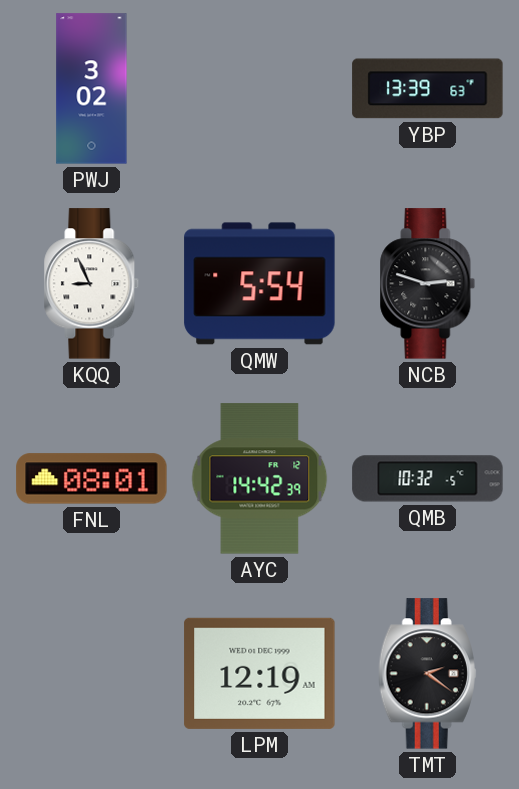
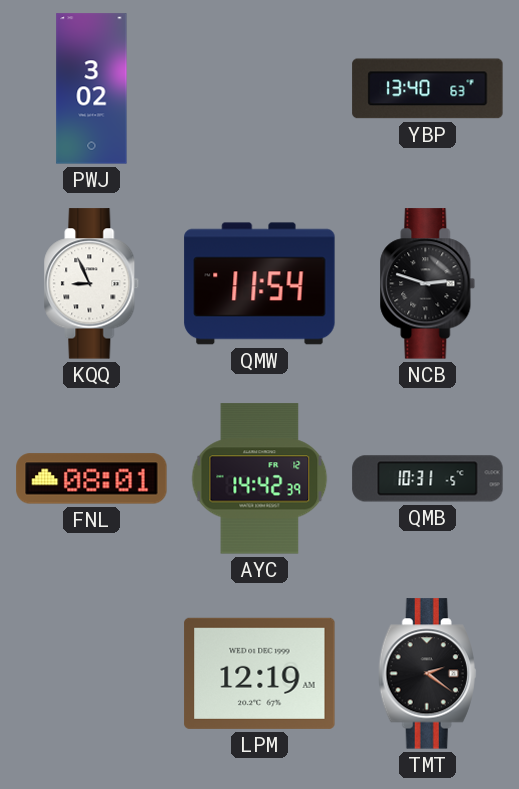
YBP: 13:39 -> 13:40 (428, 89)
QMW: 5:54 -> 11:54 (260, 284)
QMB: 10:32 -> 10:31 (428, 479)
